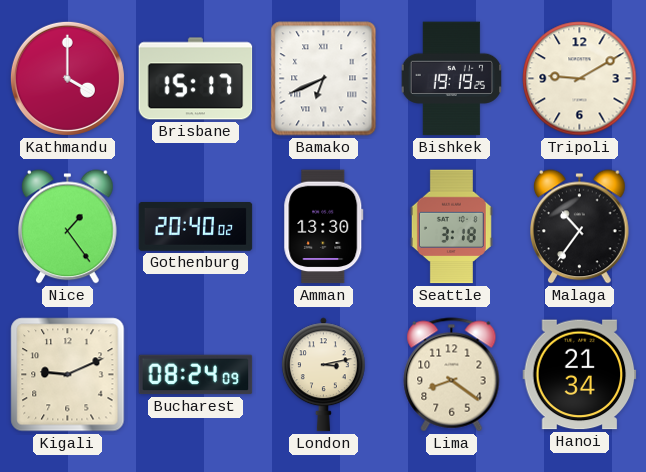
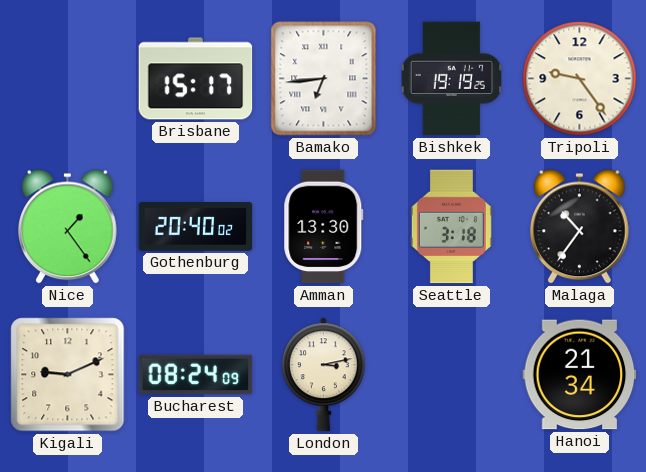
Kathmandu: 4:00 -> none (67, 78)
Bamako: 6:41 -> 6:44 (324, 79)
Tripoli: 9:10 -> 9:24 (580, 79)
Lima: 8:21 -> none (452, 375)
